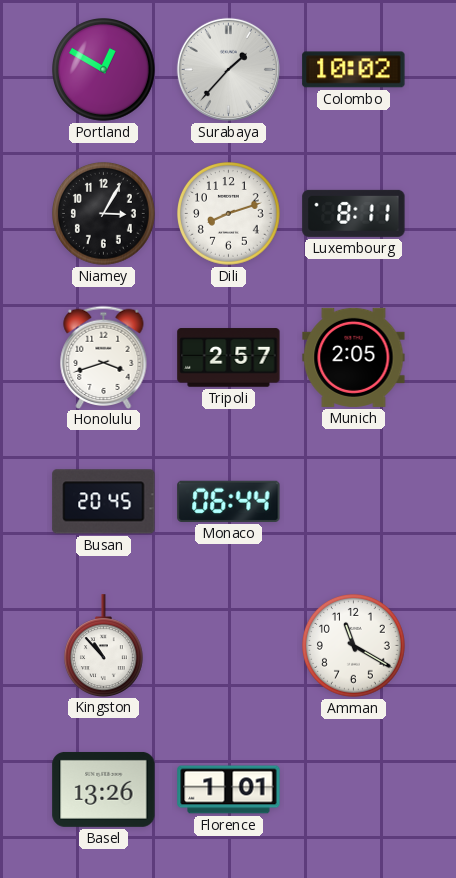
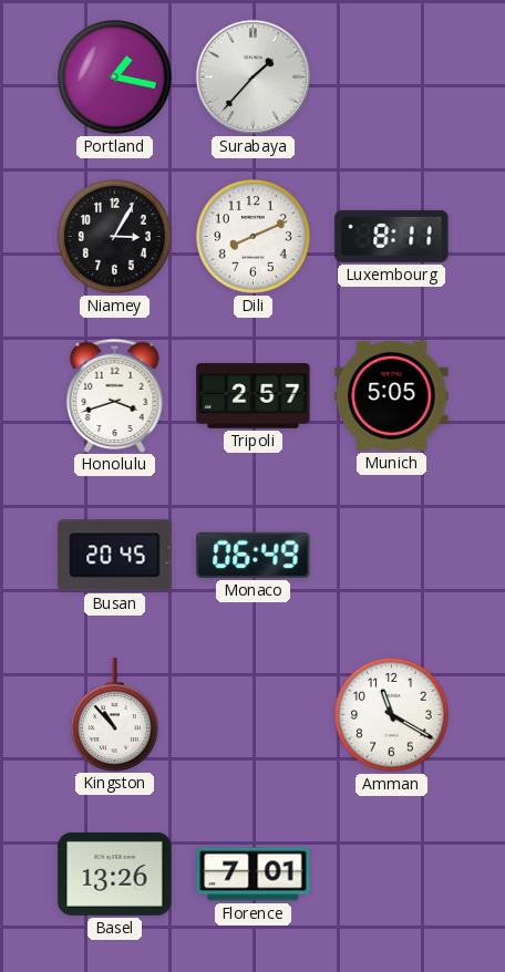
Portland: 12:50 -> 1:17 (115, 77)
Colombo: 10:02 -> none (354, 70)
Dili: 8:12 -> 8:11 (254, 237)
Munich: 2:05 -> 5:05 (392, 395)
Monaco: 06:44 -> 06:49 (254, 555)
Florence: 1:01 -> 7:01 (254, 875)
